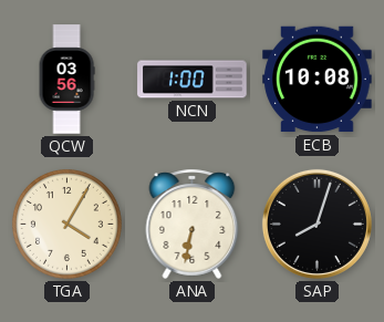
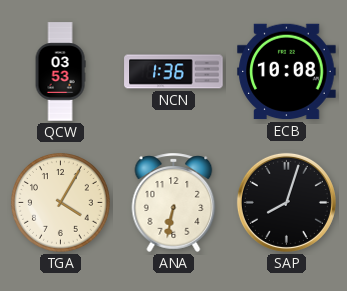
QCW: 03:56 -> 03:53 (60, 72)
NCN: 1:00 -> 1:36 (174, 72)
